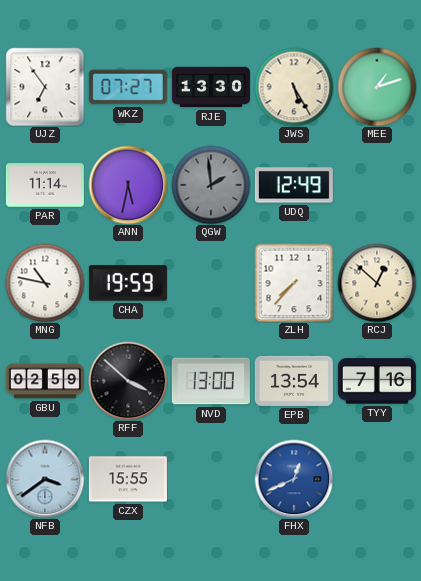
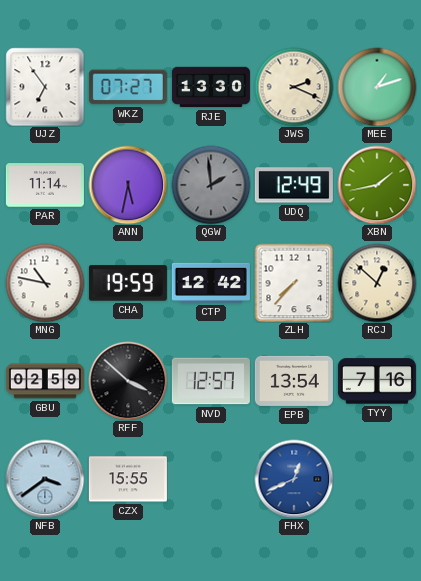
JWS: 5:25 -> 2:19 (294, 87)
XBN: none -> 1:43 (377, 185)
CTP: none -> 12:42 (211, 283)
NVD: 13:00 -> 12:57 (211, 381)
